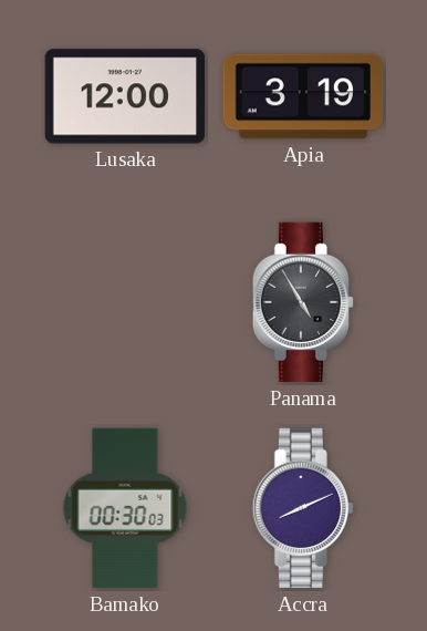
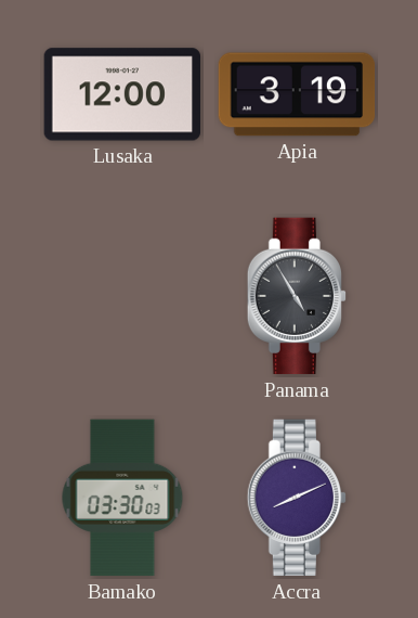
Bamako: 00:30 -> 03:30 (122, 498)
